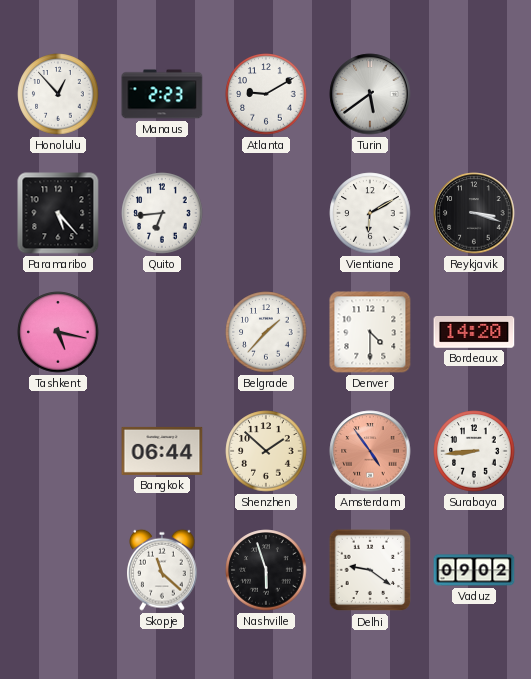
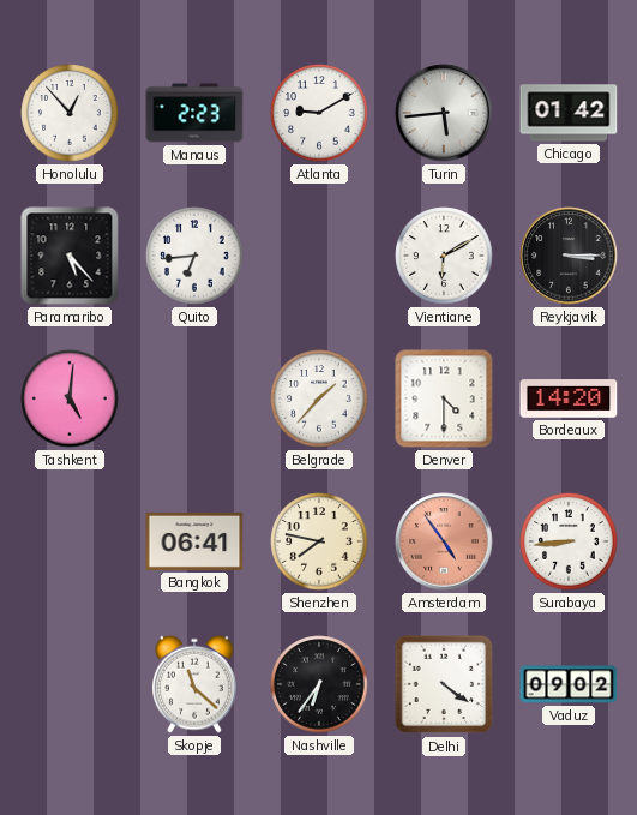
Turin: 5:39 -> 5:44 (444, 113)
Chicago: none -> 01:42 (569, 113)
Reykjavik: 3:18 -> 3:15 (569, 256)
Tashkent: 5:17 -> 5:01 (70, 398)
Bangkok: 06:44 -> 06:41 (194, 541)
Shenzhen: 1:52 -> 7:47 (319, 541)
Nashville: 5:57 -> 6:36 (319, 684)
Delhi: 9:21 -> 4:21 (444, 684)
